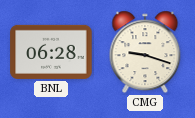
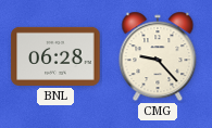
CMG: 9:18 -> 9:23 (158, 56)
